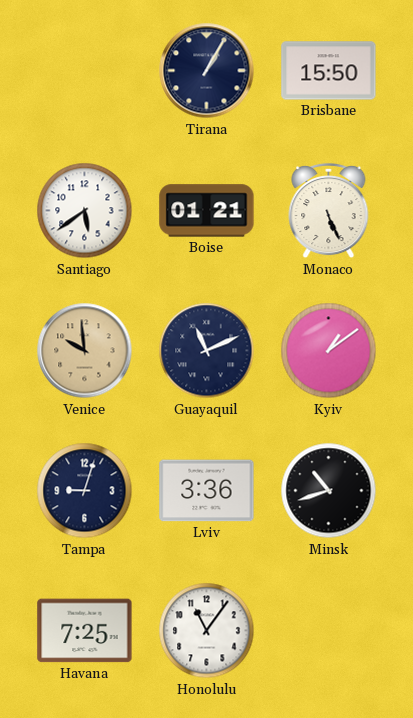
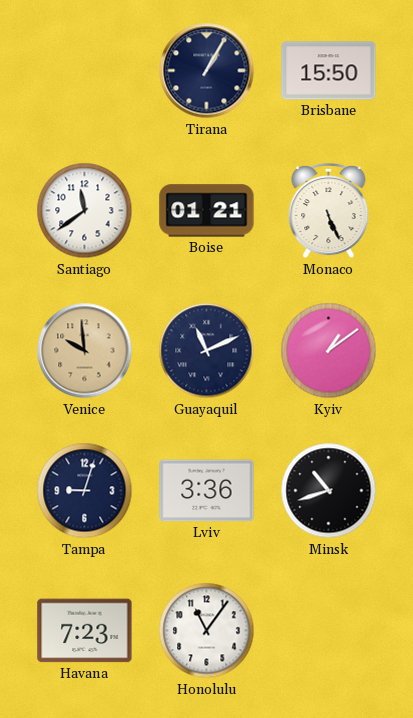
Santiago: 5:39 -> 11:39 (85, 211)
Havana: 7:25 -> 7:23 (85, 631)
